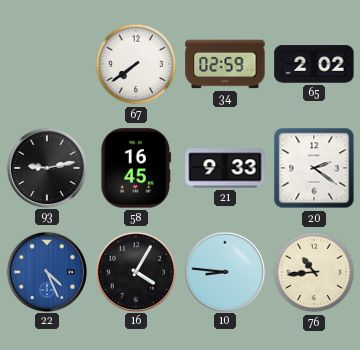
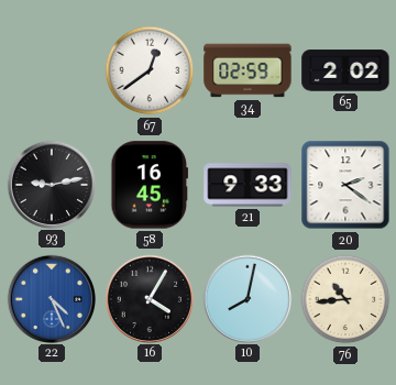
67: 7:39 -> 12:39 (150, 70)
10: 8:46 -> 8:02 (246, 298)
